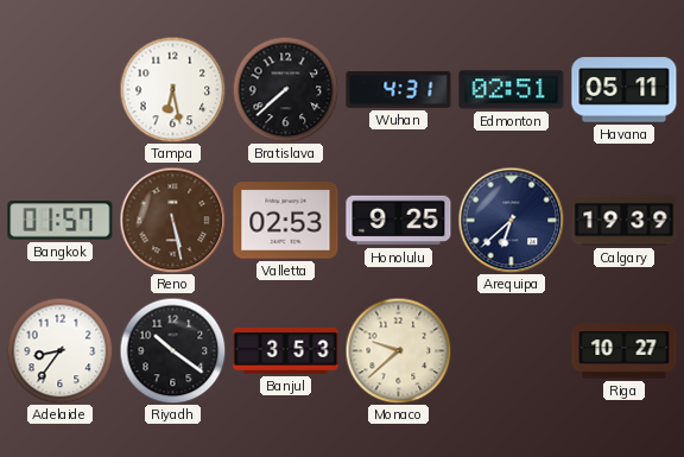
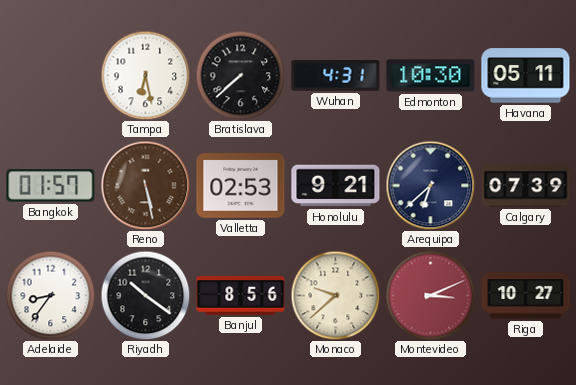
Edmonton: 02:51 -> 10:30 (431, 76)
Honolulu: 9:25 -> 9:21 (336, 186)
Calgary: 19:39 -> 07:39 (526, 186)
Banjul: 3:53 -> 8:56 (241, 296)
Montevideo: none -> 3:11 (430, 295)
